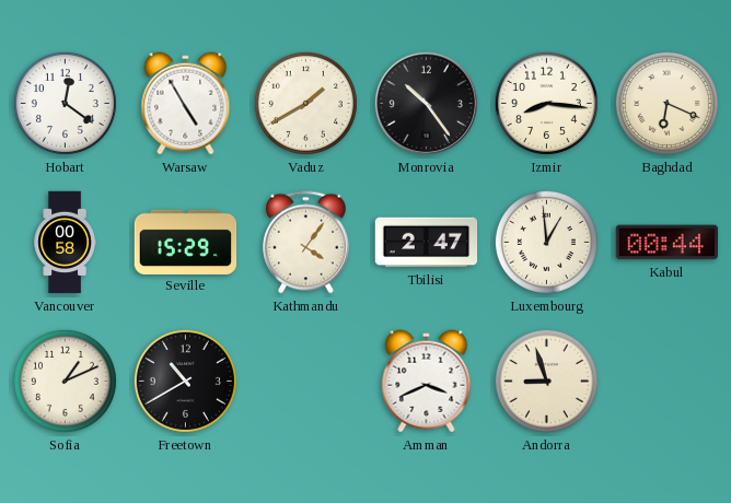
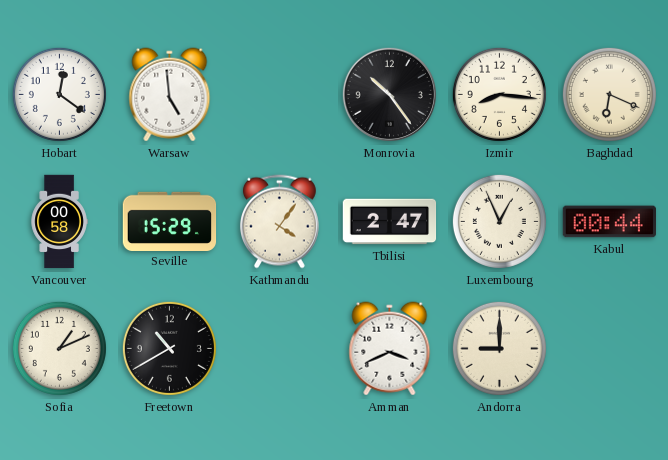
Warsaw: 4:55 -> 4:59 (170, 95)
Vaduz: 1:40 -> none (305, 103)
Luxembourg: 12:59 -> 12:56 (499, 221)
Andorra: 8:57 -> 9:00 (499, 348)
